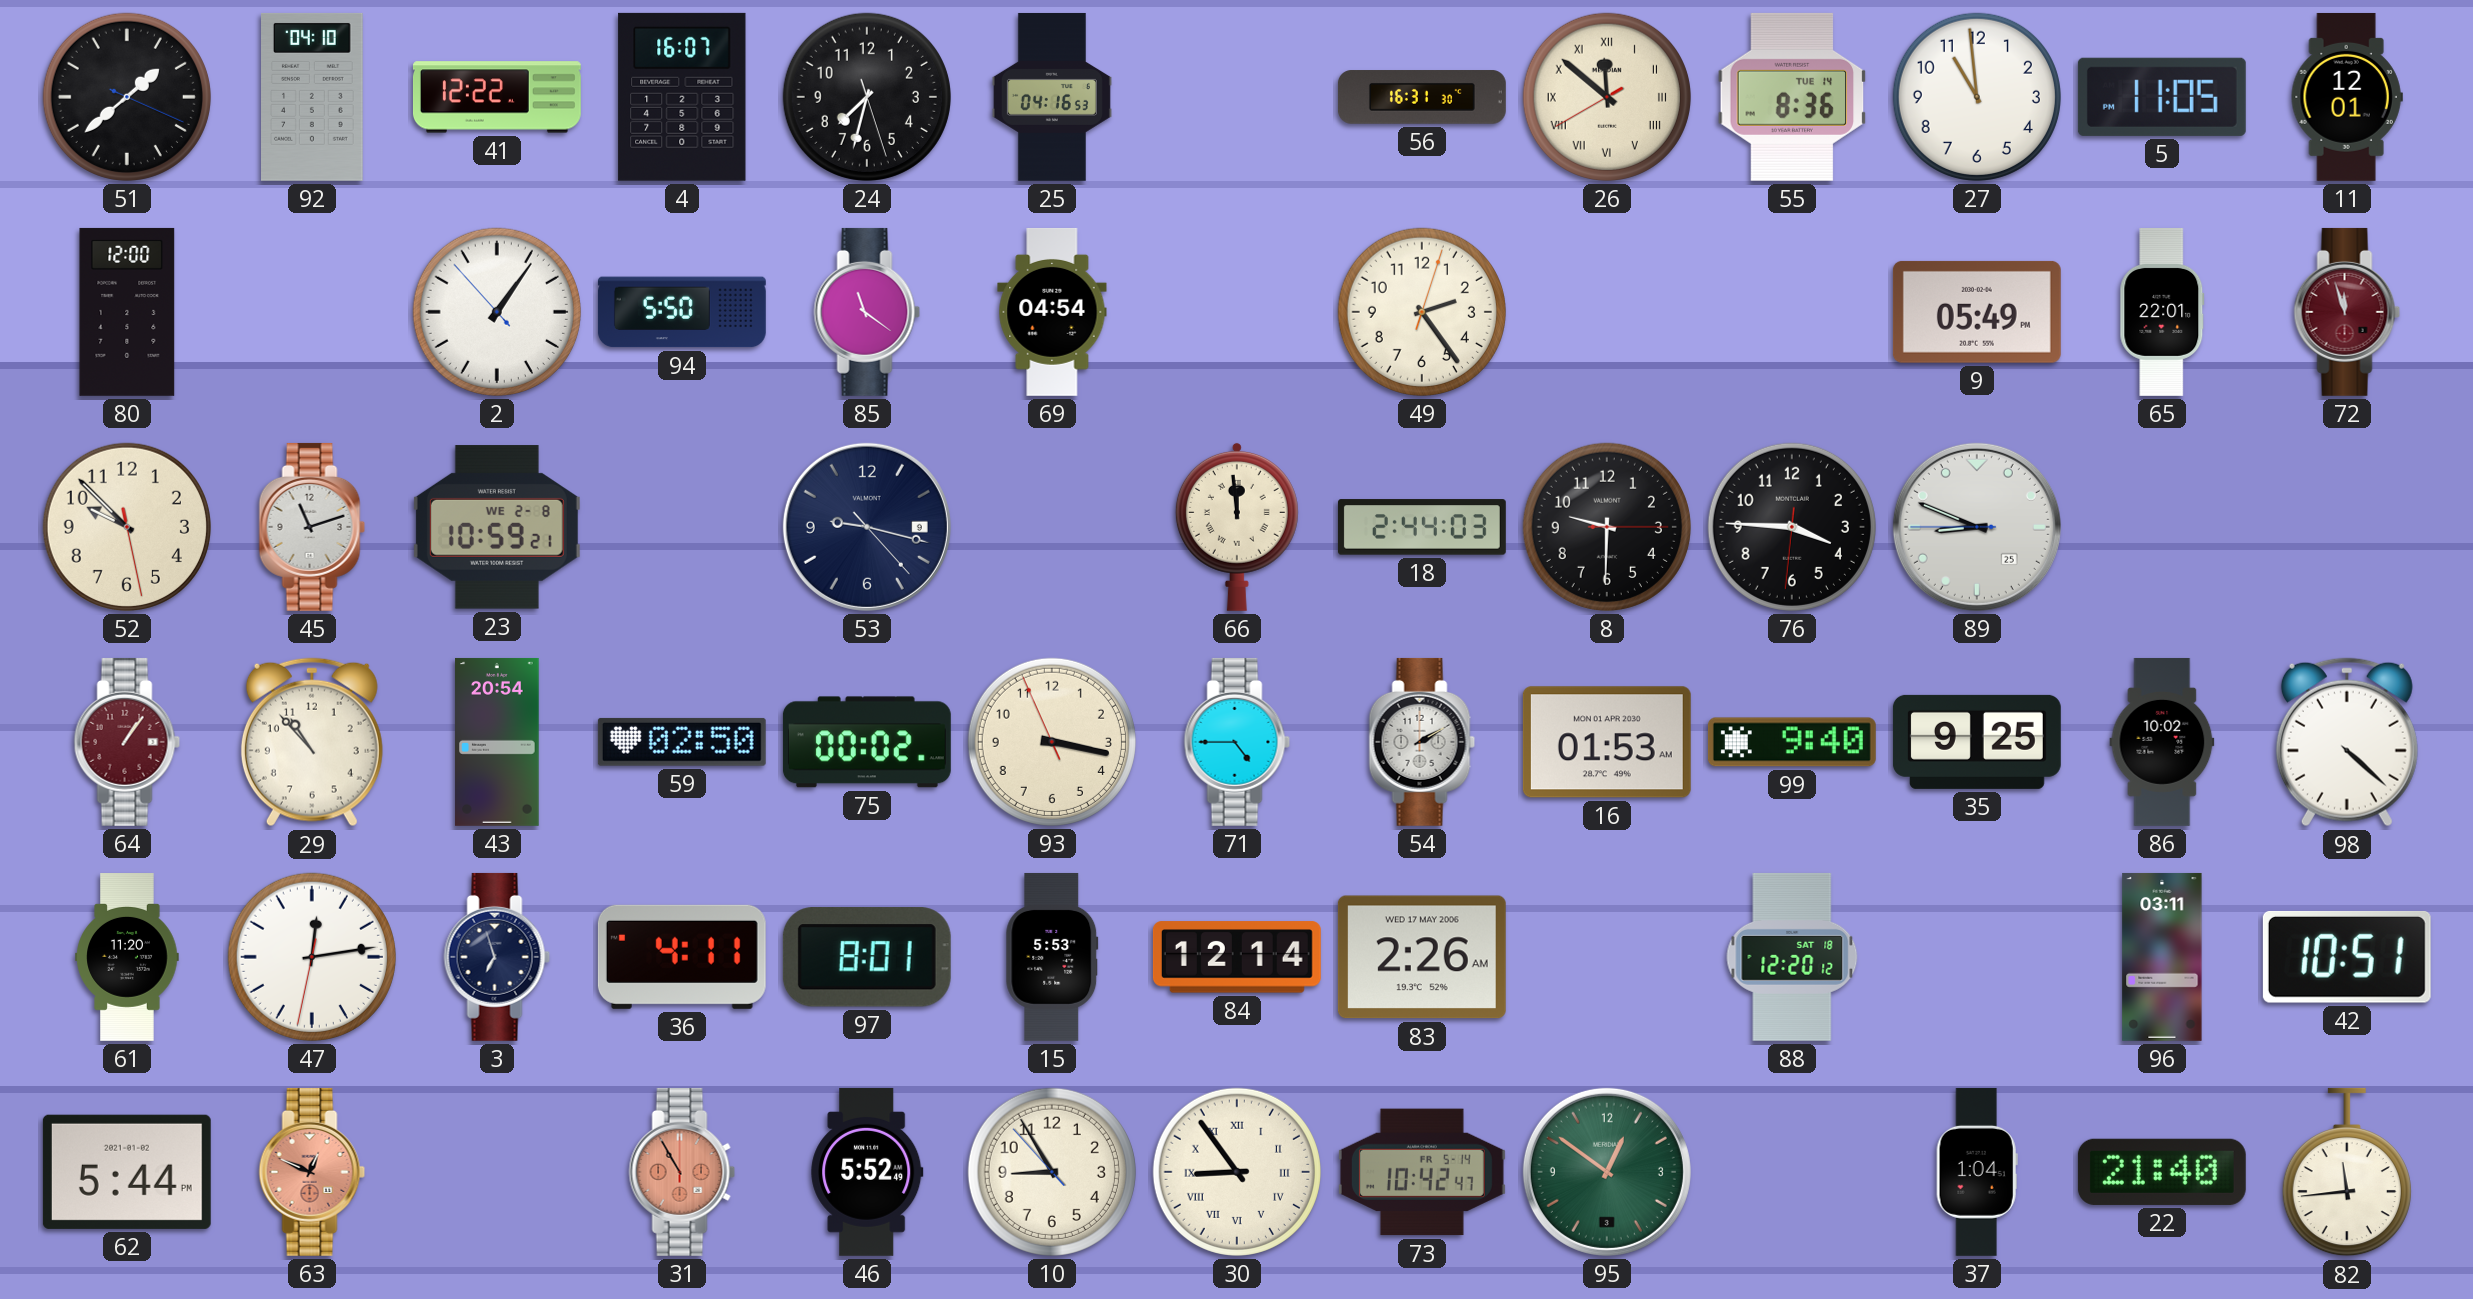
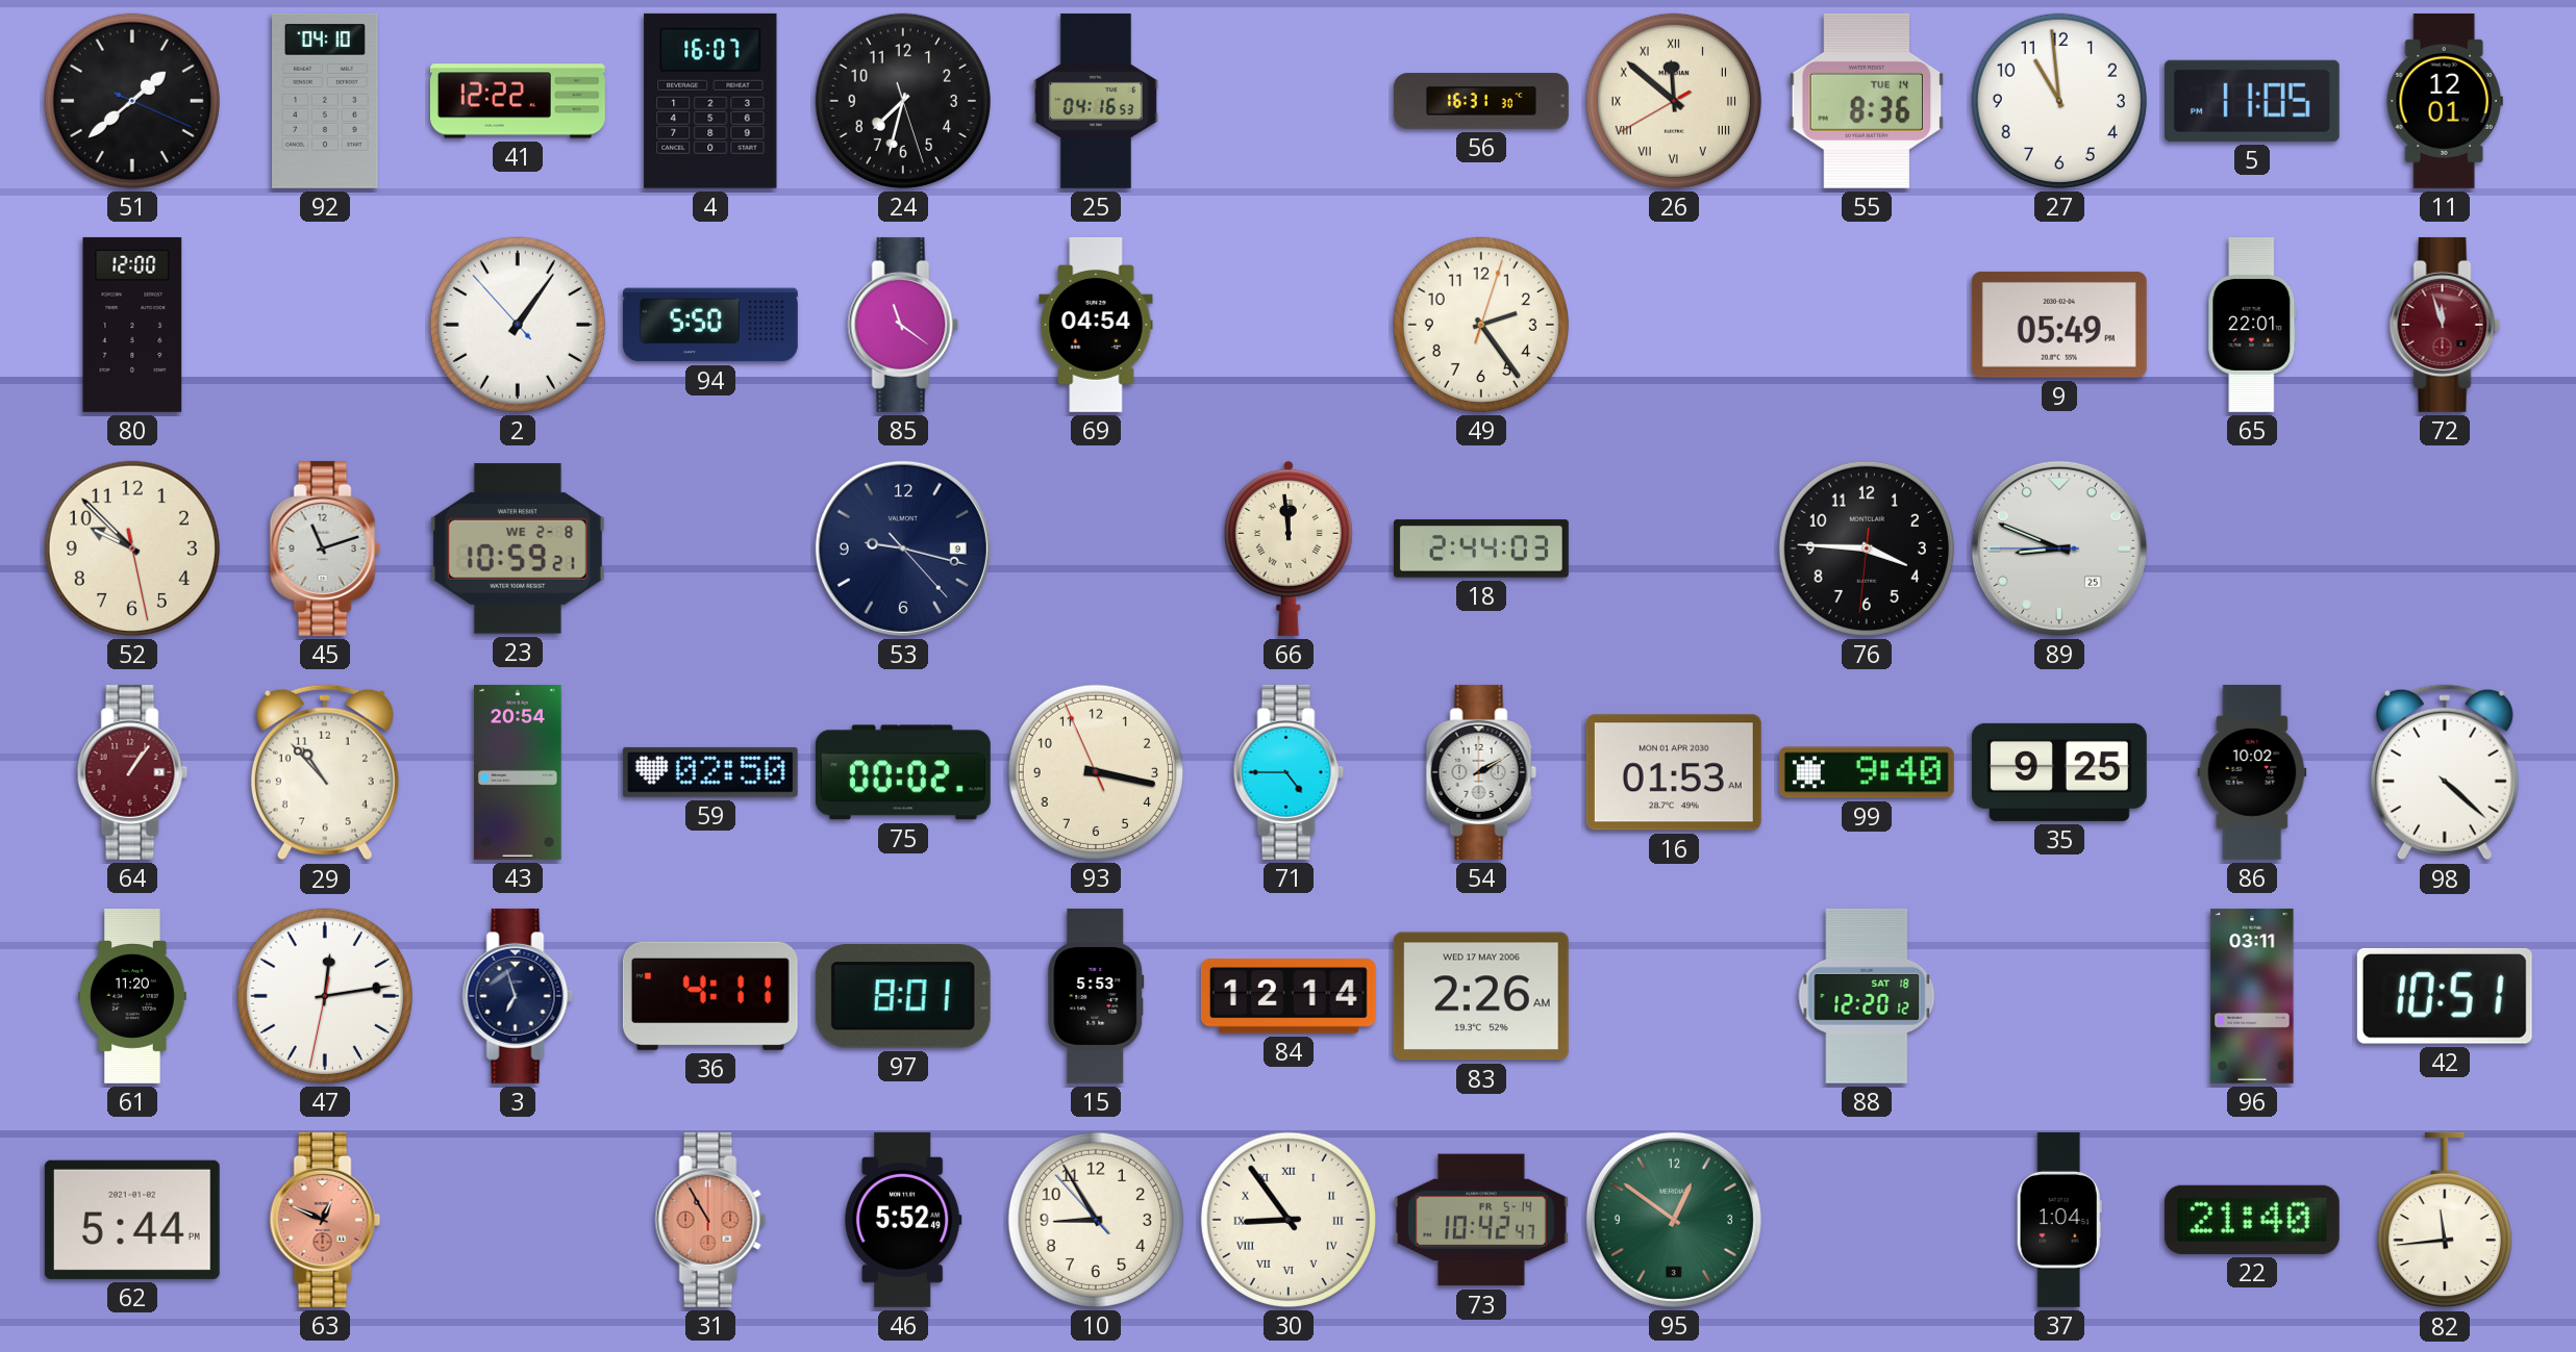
8: 9:30 -> none (1607, 527)
